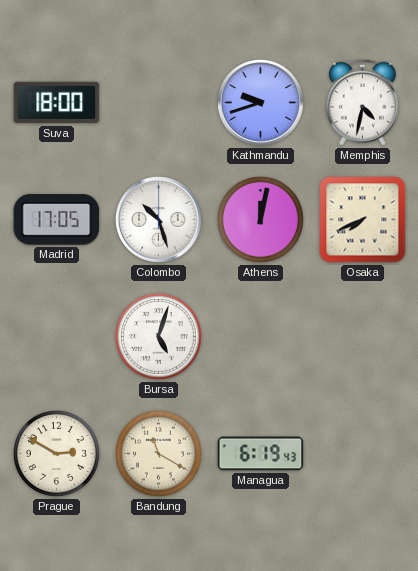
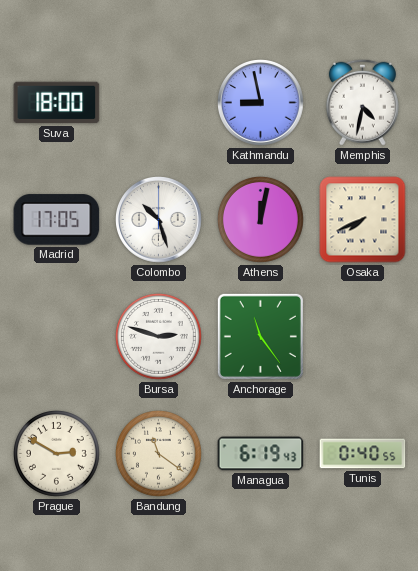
Kathmandu: 9:42 -> 8:58 (261, 103)
Bursa: 5:03 -> 2:48 (159, 337)
Anchorage: none -> 11:24 (260, 336)
Bandung: 11:20 -> 11:21 (159, 454)
Tunis: none -> 0:40 (363, 454)
